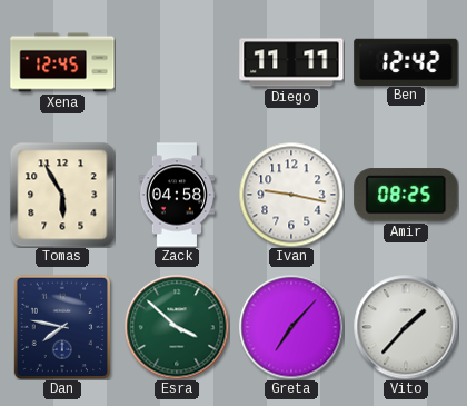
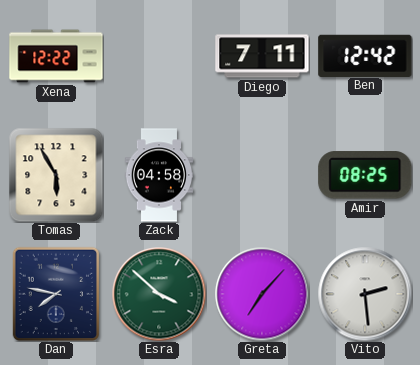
Xena: 12:45 -> 12:22 (56, 56)
Diego: 11:11 -> 7:11 (262, 56)
Ivan: 9:17 -> none (291, 195)
Vito: 1:37 -> 2:29 (365, 294)
